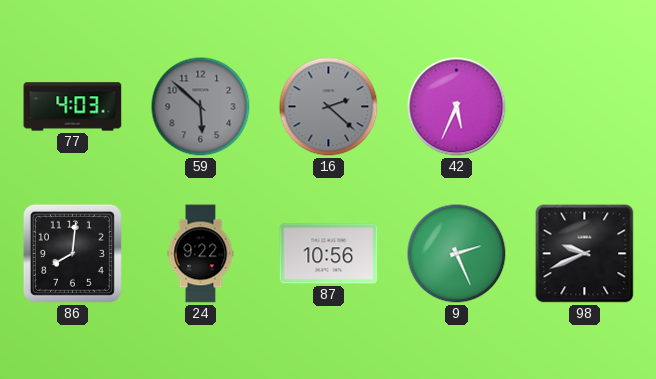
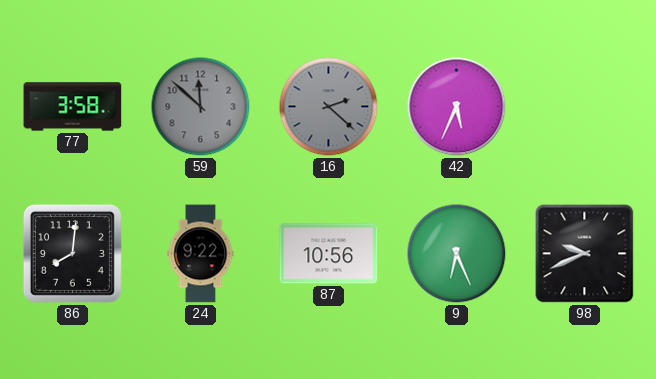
77: 4:03 -> 3:58 (73, 107)
59: 5:52 -> 11:52 (201, 107)
9: 2:26 -> 6:26 (457, 254)
